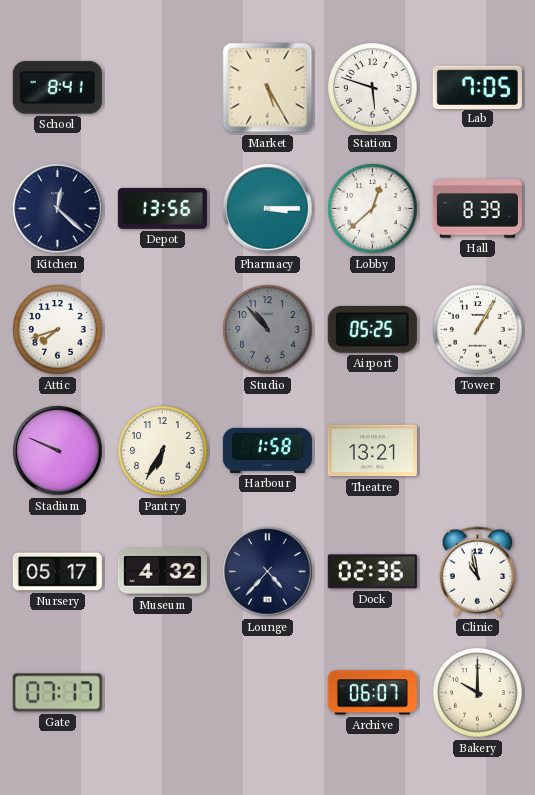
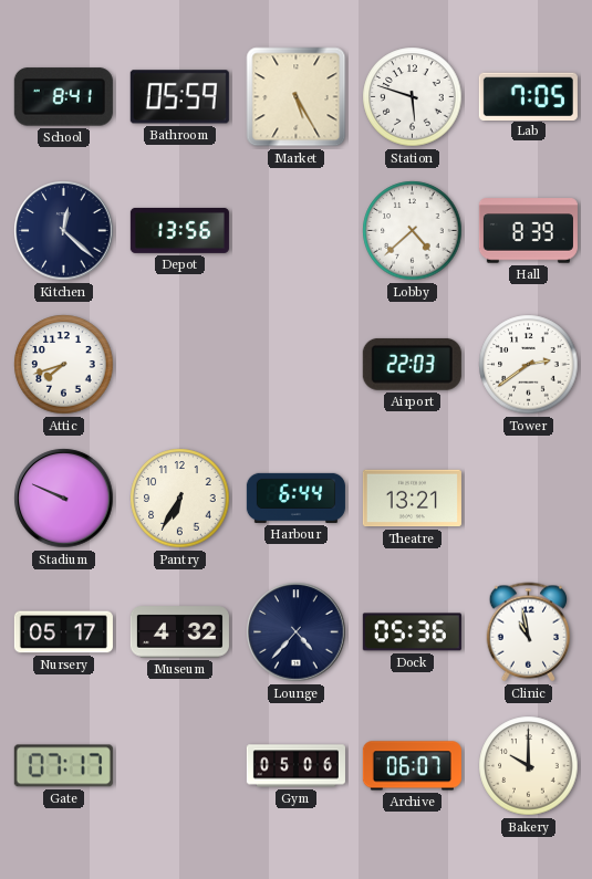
Bathroom: none -> 05:59 (179, 97)
Pharmacy: 3:15 -> none (268, 209)
Lobby: 12:38 -> 4:38 (413, 231)
Studio: 10:53 -> none (268, 330)
Airport: 05:25 -> 22:03 (412, 364)
Tower: 1:05 -> 2:39 (529, 365)
Harbour: 1:58 -> 6:44 (295, 498)
Dock: 02:36 -> 05:36 (412, 632)
Gym: none -> 05:06 (295, 766)
